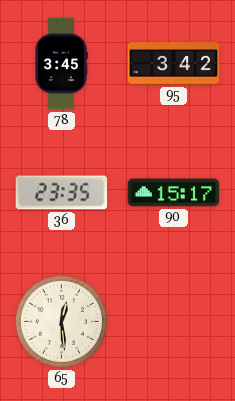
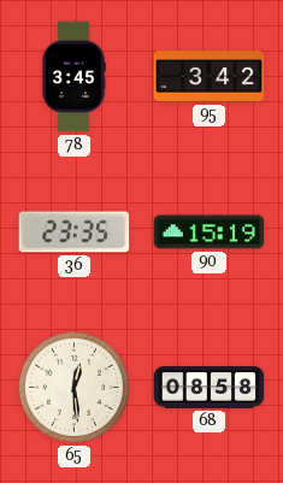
90: 15:17 -> 15:19 (210, 232)
68: none -> 08:58 (210, 388)
